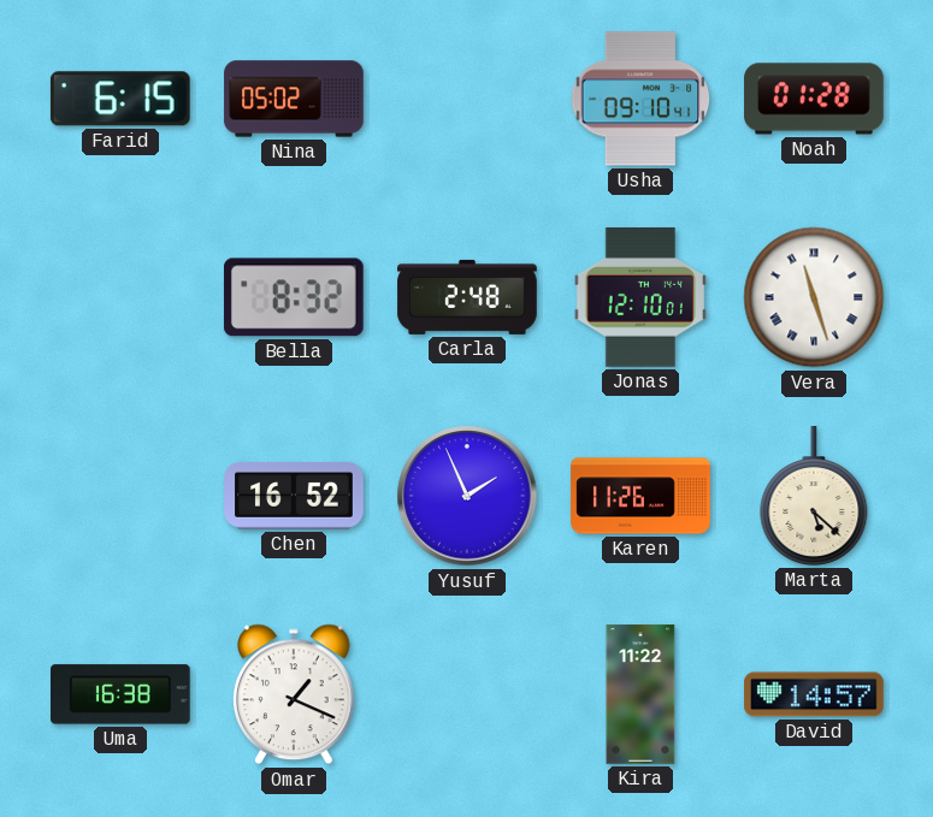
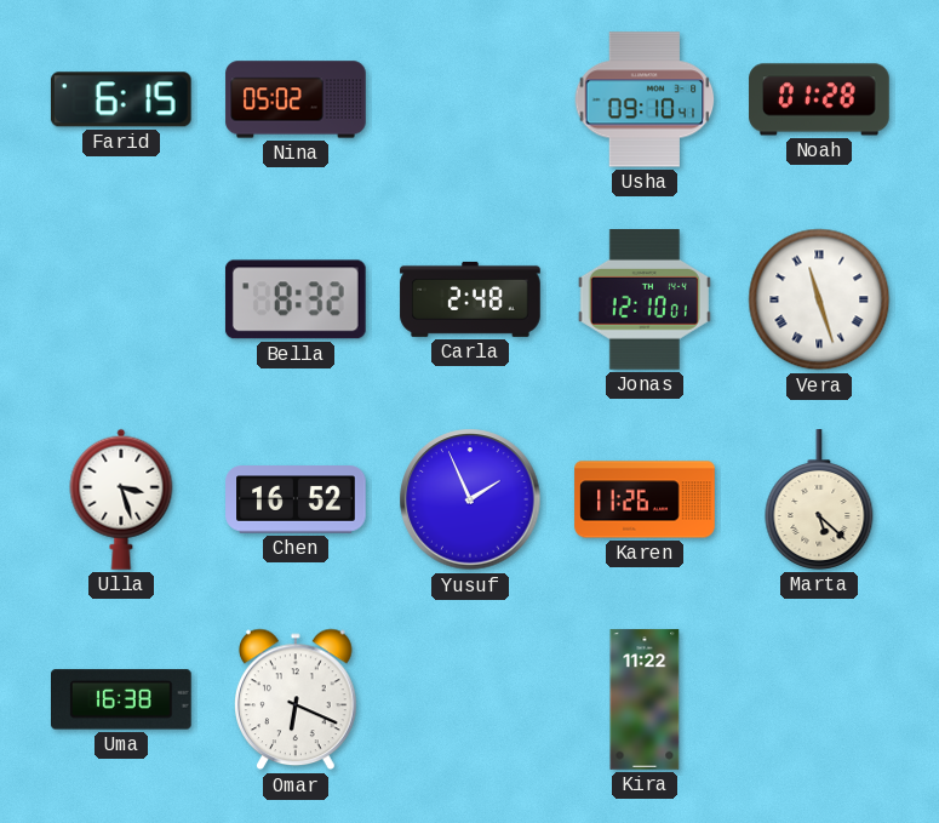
Ulla: none -> 3:27 (121, 499)
Omar: 1:19 -> 6:19 (296, 699)
David: 14:57 -> none (814, 694)
